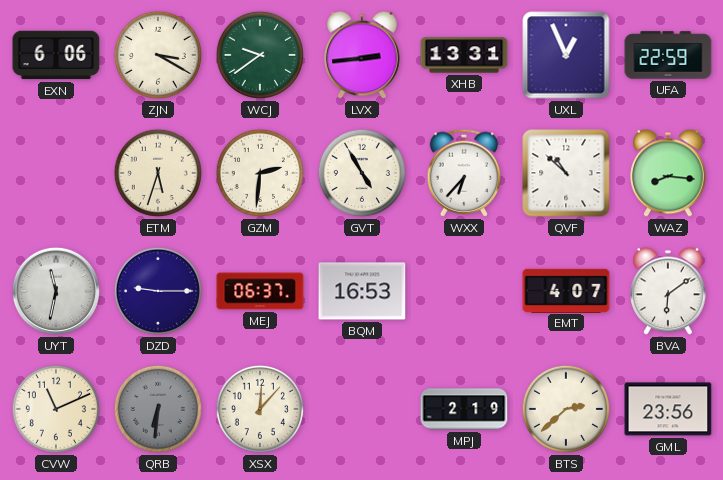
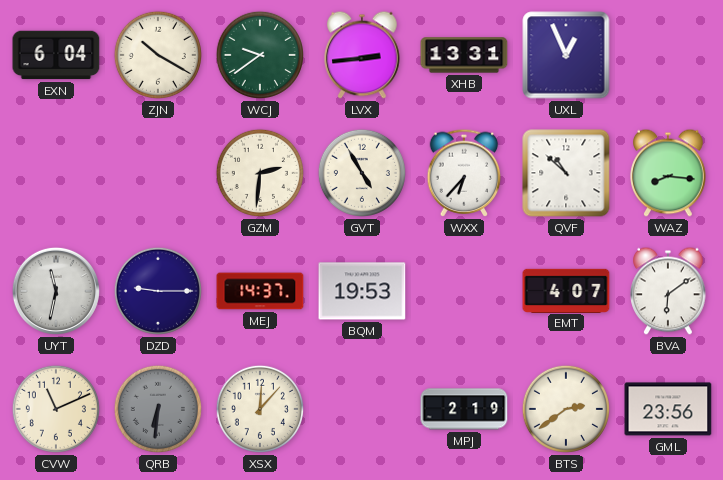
EXN: 6:06 -> 6:04 (56, 55)
ZJN: 3:20 -> 10:20 (158, 55)
UFA: 22:59 -> none (668, 55)
ETM: 5:33 -> none (158, 173)
MEJ: 06:37 -> 14:37 (260, 291)
BQM: 16:53 -> 19:53 (362, 291)
BTS: 2:38 -> 2:39 (566, 409)
